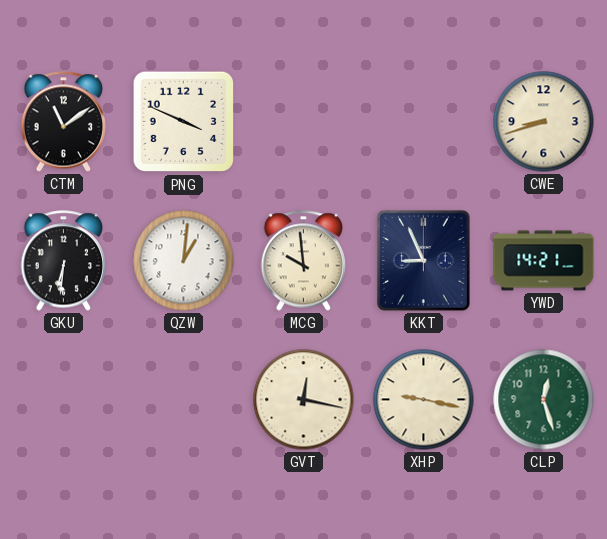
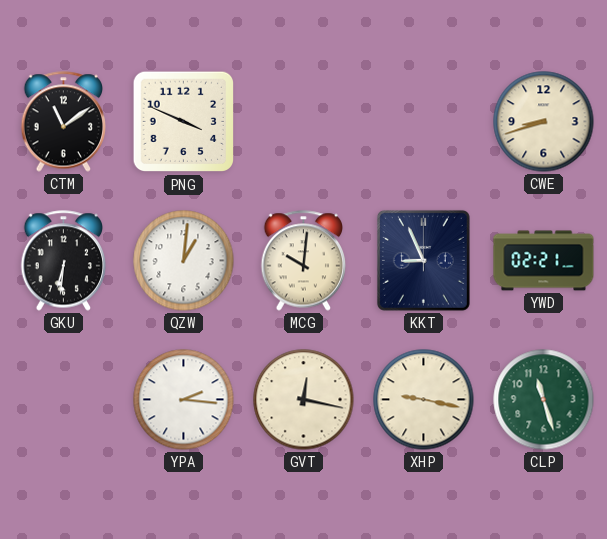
MCG: 9:59 -> 10:01 (304, 261)
YWD: 14:21 -> 02:21 (544, 261)
YPA: none -> 2:16 (184, 400)
CLP: 12:27 -> 11:27 (544, 400)
